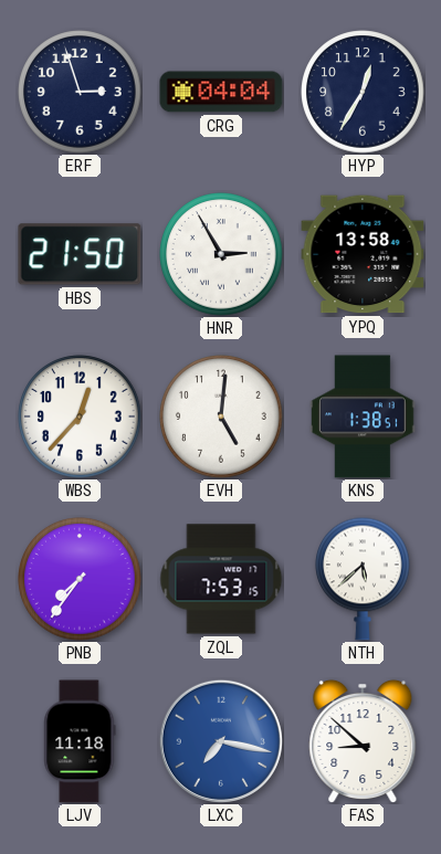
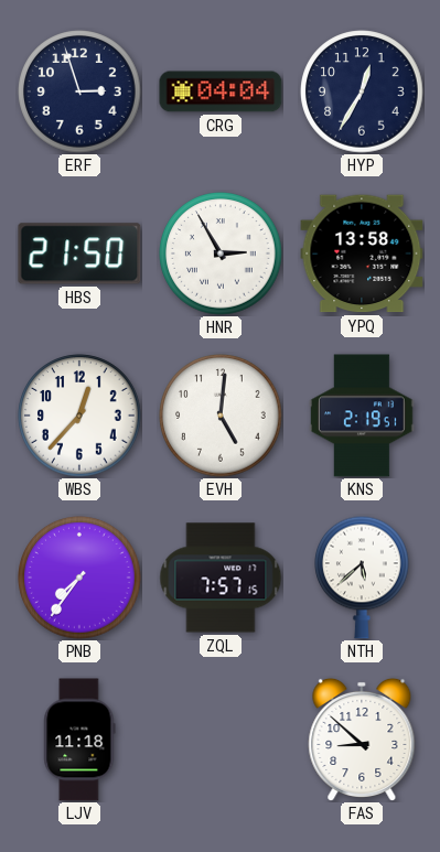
KNS: 1:38 -> 2:19 (363, 416)
ZQL: 7:53 -> 7:57 (221, 578)
LXC: 7:17 -> none (221, 741)
